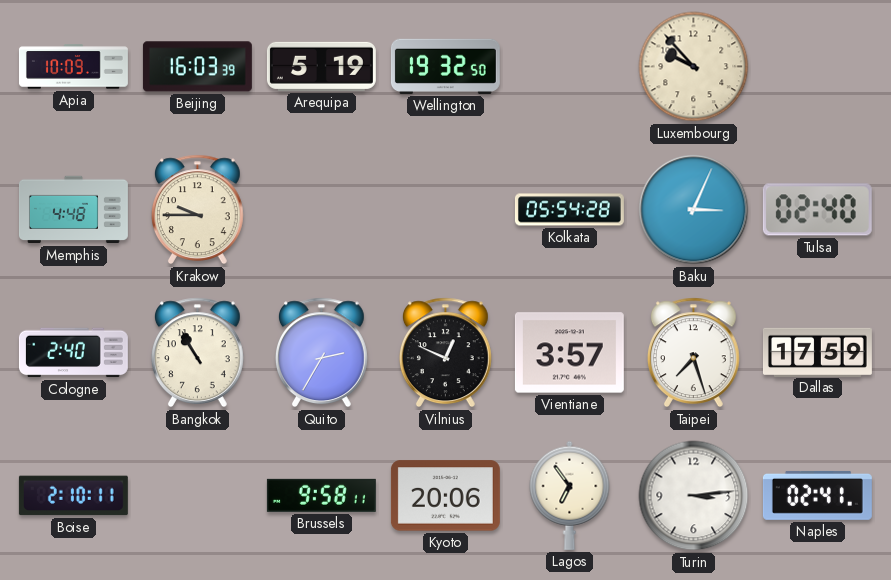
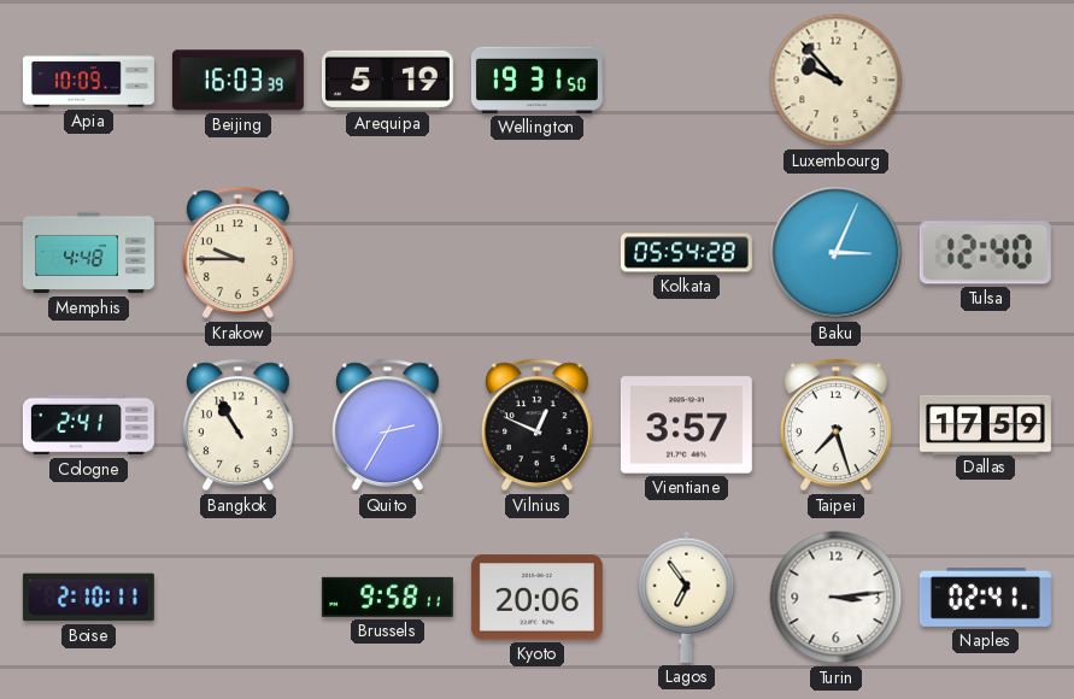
Wellington: 19:32 -> 19:31 (536, 80)
Tulsa: 02:40 -> 12:40 (985, 253)
Cologne: 2:40 -> 2:41 (88, 425)
